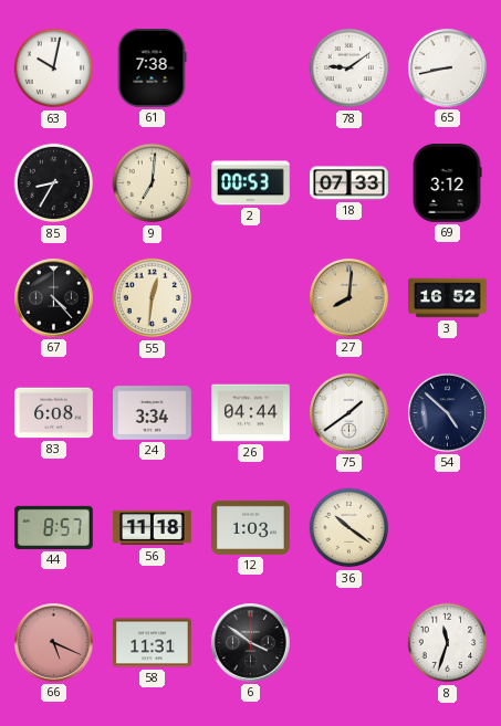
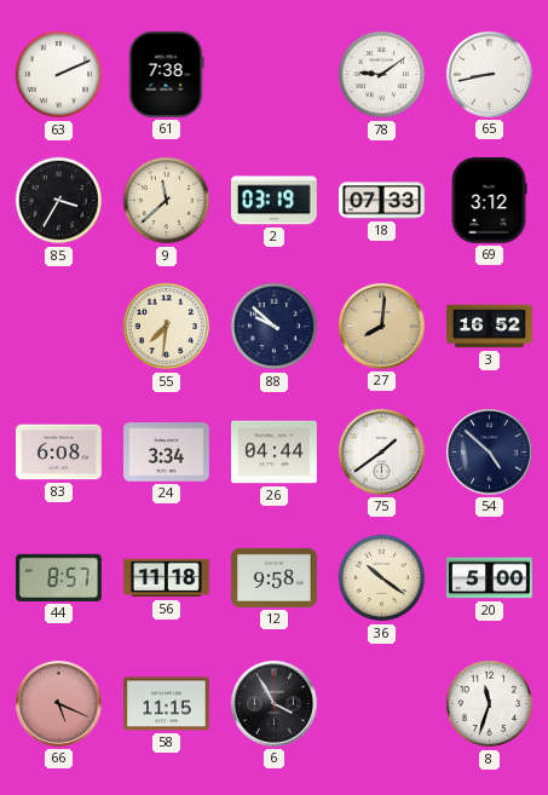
63: 10:02 -> 2:11 (59, 75)
85: 8:35 -> 3:35 (59, 201)
9: 7:01 -> 11:38 (167, 201)
2: 00:53 -> 03:19 (273, 201)
67: 4:23 -> none (54, 298)
55: 12:31 -> 7:31 (167, 327)
88: none -> 9:52 (275, 327)
12: 1:03 -> 9:58 (275, 577)
20: none -> 5:00 (490, 578)
58: 11:31 -> 11:15 (167, 704)
6: 3:51 -> 3:55 (275, 704)
